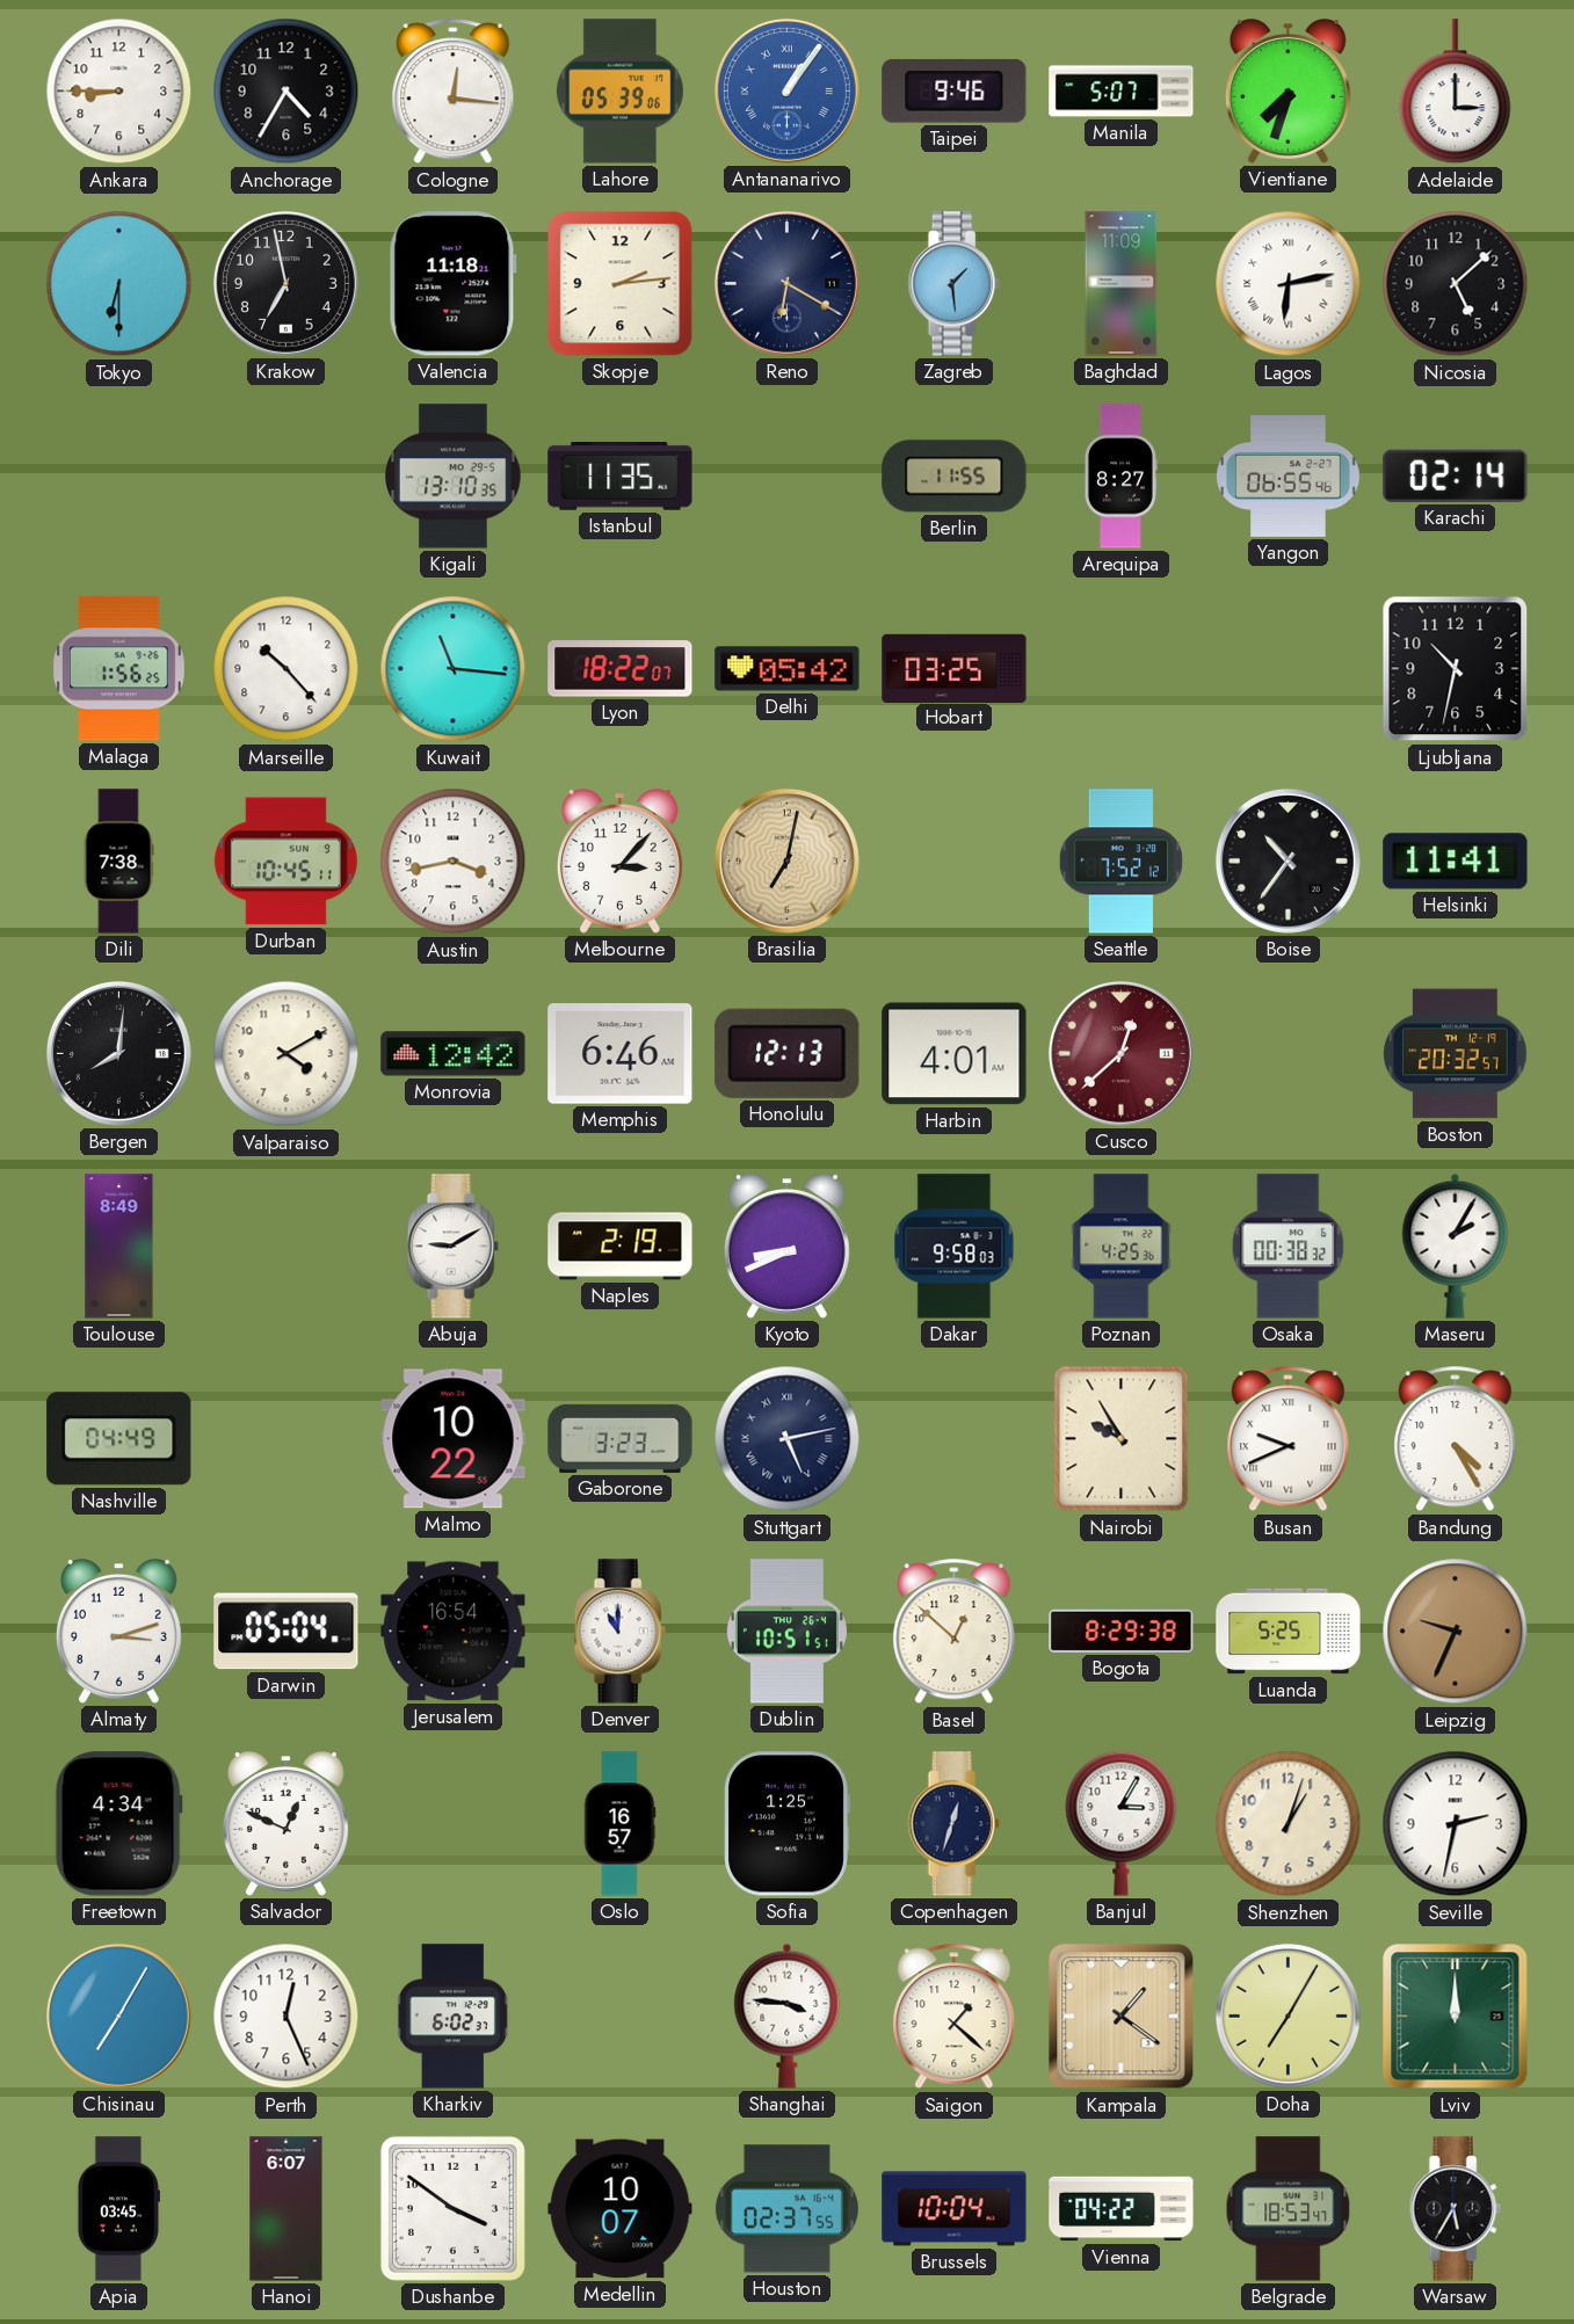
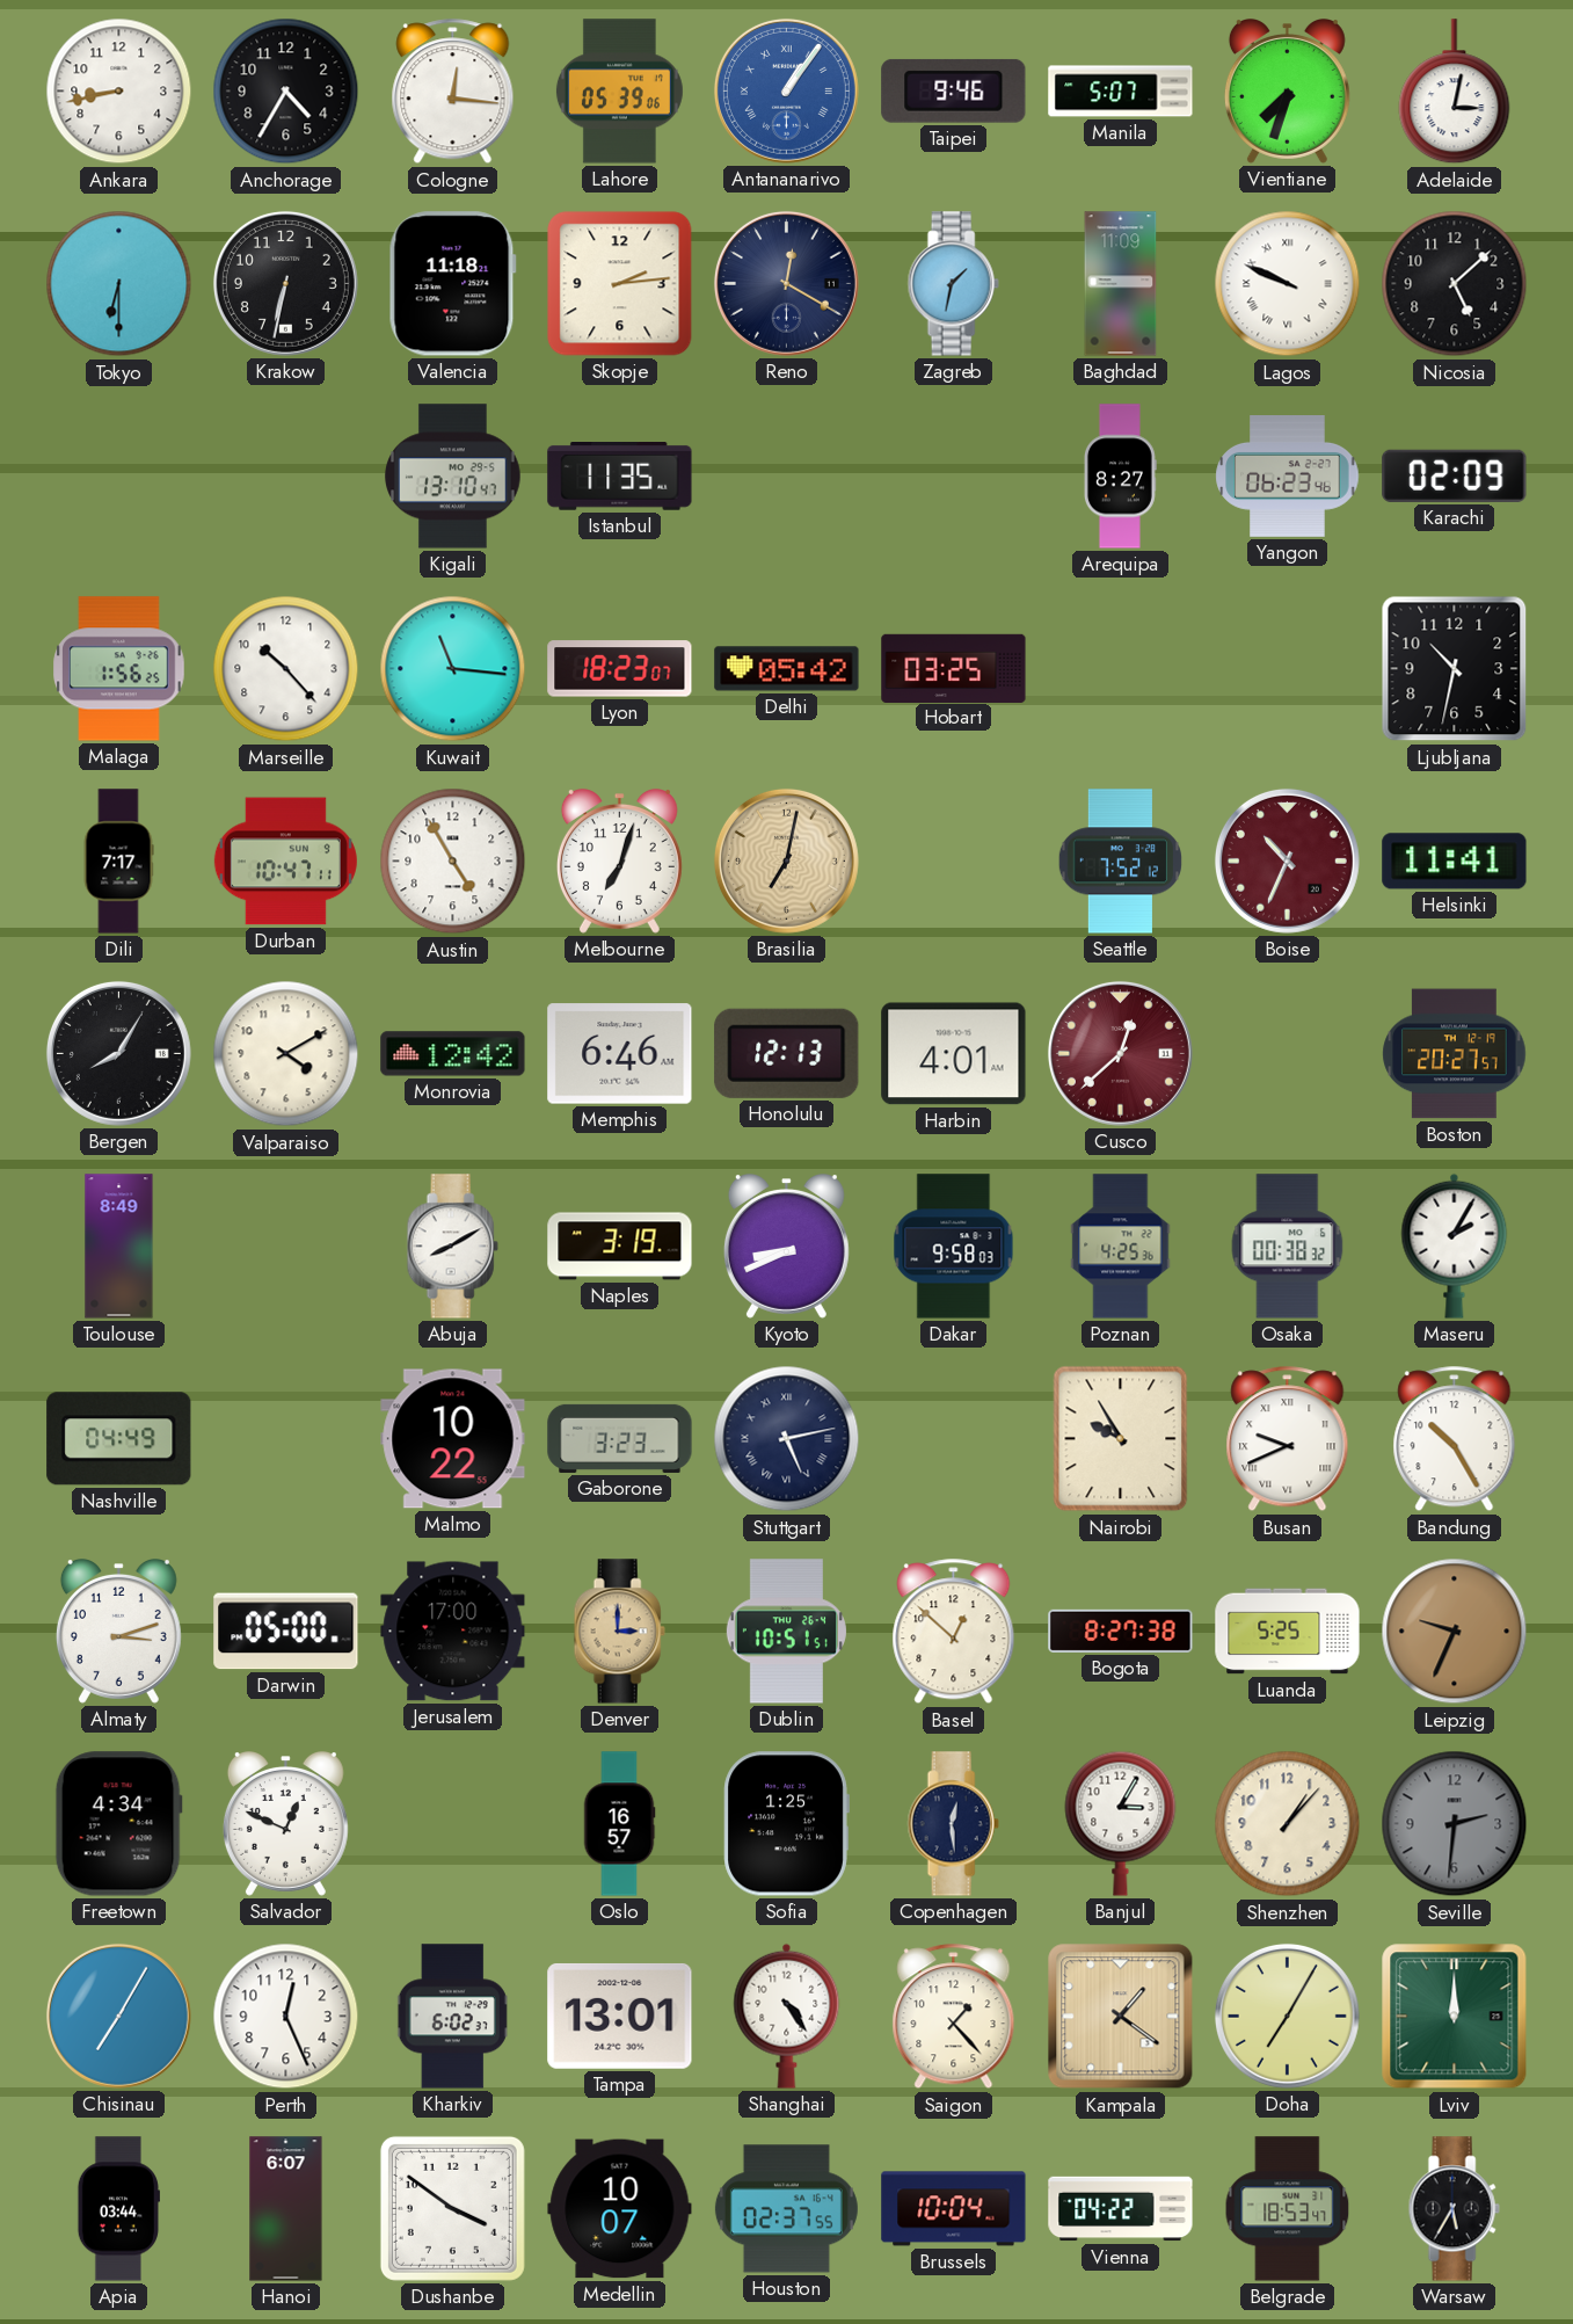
Ankara: 8:45 -> 8:43 (119, 92)
Adelaide: 3:00 -> 3:02 (1455, 92)
Krakow: 6:58 -> 6:32 (285, 283)
Reno: 6:20 -> 12:20 (786, 283)
Zagreb: 1:29 -> 1:32 (953, 284)
Lagos: 6:13 -> 9:49 (1288, 284)
Kigali: 13:10:35 -> 13:10:47 (453, 477)
Berlin: 11:55 -> none (955, 477)
Yangon: 06:55 -> 06:23 (1288, 477)
Karachi: 02:14 -> 02:09 (1455, 475)
Lyon: 18:22 -> 18:23 (620, 669)
Dili: 7:38 -> 7:17 (118, 862)
Durban: 10:45 -> 10:47 (285, 862)
Austin: 3:43 -> 4:55 (453, 862)
Melbourne: 3:07 -> 7:03 (619, 862)
Boise: 10:36 -> 10:34 (1287, 860)
Boise dial: black -> burgundy (1287, 860)
Bergen: 8:01 -> 8:05 (118, 1053)
Boston: 20:32 -> 20:27 (1455, 1054)
Abuja: 9:10 -> 8:10 (452, 1247)
Naples: 2:19 -> 3:19 (620, 1247)
Bandung: 4:25 -> 10:25 (1455, 1439)
Darwin: 05:04 -> 05:00 (286, 1632)
Jerusalem: 16:54 -> 17:00 (453, 1632)
Denver: 11:00 -> 3:00 (619, 1632)
Denver dial: white -> champagne (619, 1632)
Bogota: 8:29 -> 8:27 (1121, 1631)
Copenhagen: 12:33 -> 12:29 (953, 1824)
Shenzhen: 1:03 -> 1:07 (1288, 1824)
Seville: 2:32 -> 2:31 (1455, 1824)
Seville dial: white -> grey (1455, 1824)
Tampa: none -> 13:01 (620, 2016)
Shanghai: 3:46 -> 4:24 (787, 2016)
Saigon: 1:22 -> 1:23 (954, 2017)
Apia: 03:45 -> 03:44 (118, 2209)
